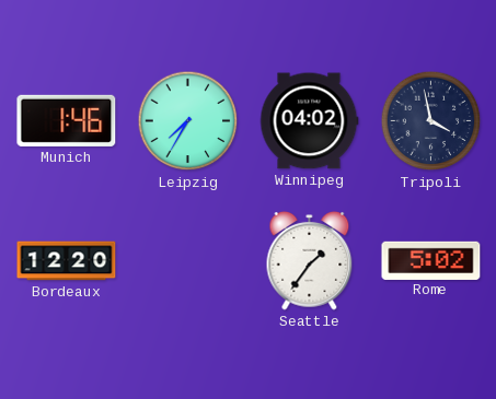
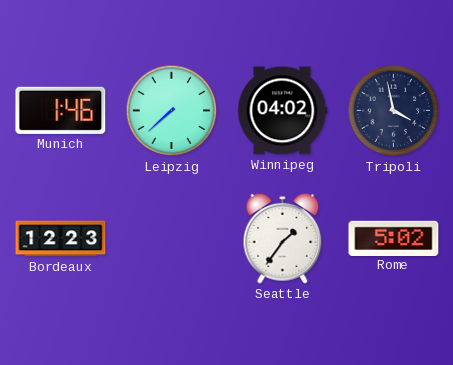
Leipzig: 7:35 -> 7:38 (172, 111)
Bordeaux: 12:20 -> 12:23 (61, 239)
